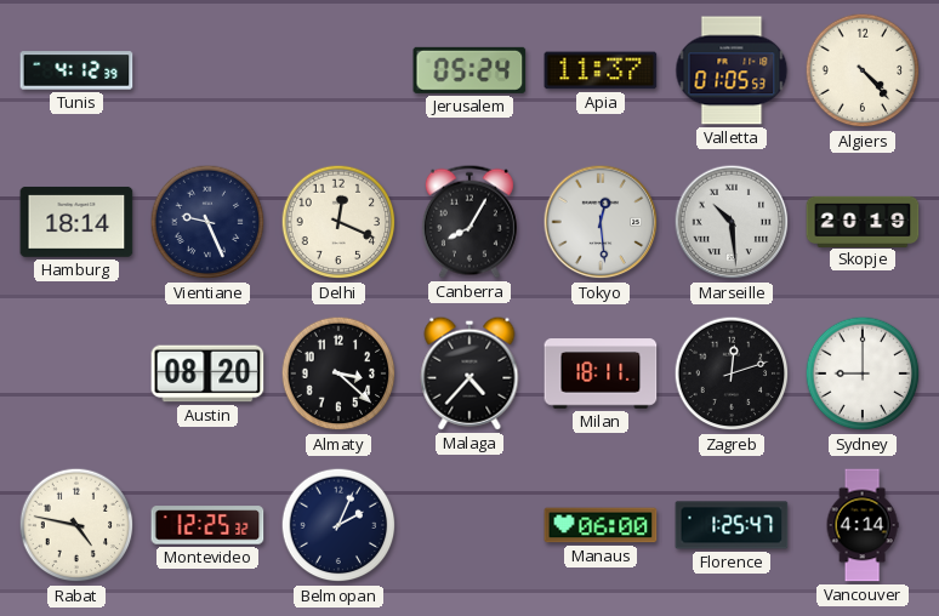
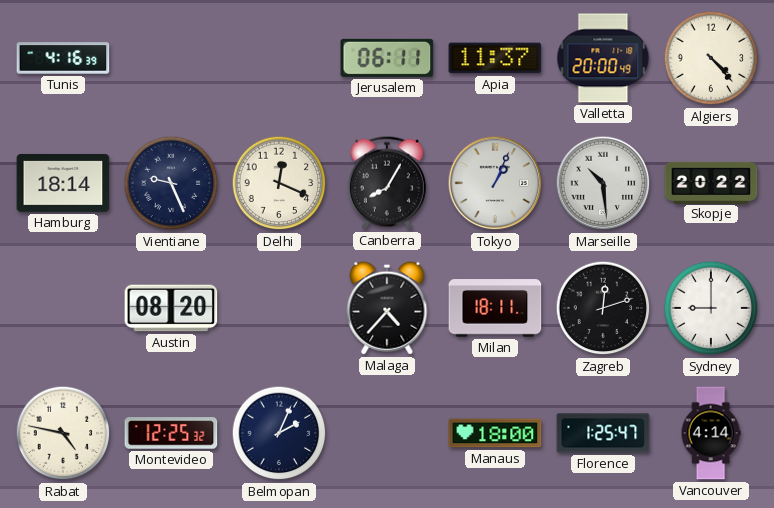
Tunis: 4:12 -> 4:16 (63, 58)
Jerusalem: 05:24 -> 06:11 (387, 58)
Valletta: 01:05 -> 20:00 (603, 58)
Tokyo: 12:29 -> 1:04 (495, 183)
Skopje: 20:19 -> 20:22 (711, 182)
Almaty: 3:22 -> none (338, 373)
Manaus: 06:00 -> 18:00 (495, 433)
